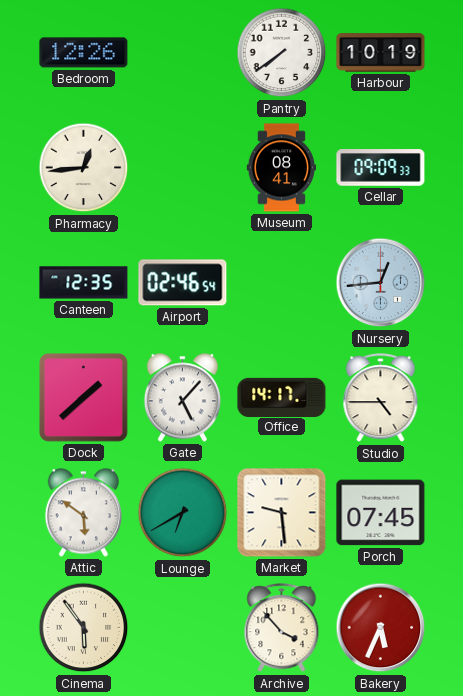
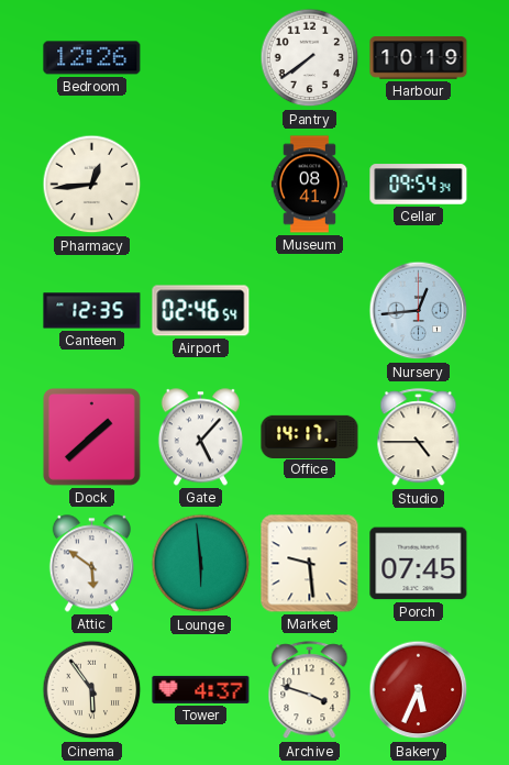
Cellar: 09:09 -> 09:54 (419, 185)
Lounge: 6:40 -> 5:59 (201, 564)
Tower: none -> 4:37 (201, 689)
Archive: 3:53 -> 3:48 (310, 690)
